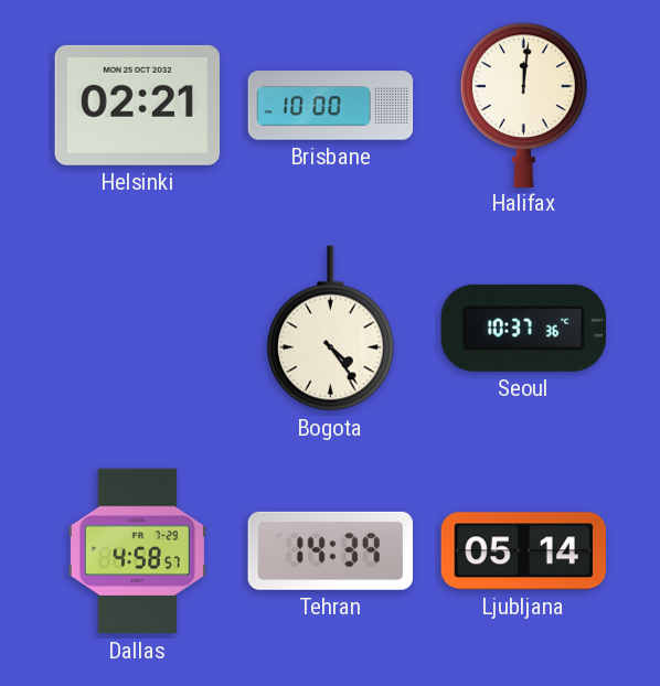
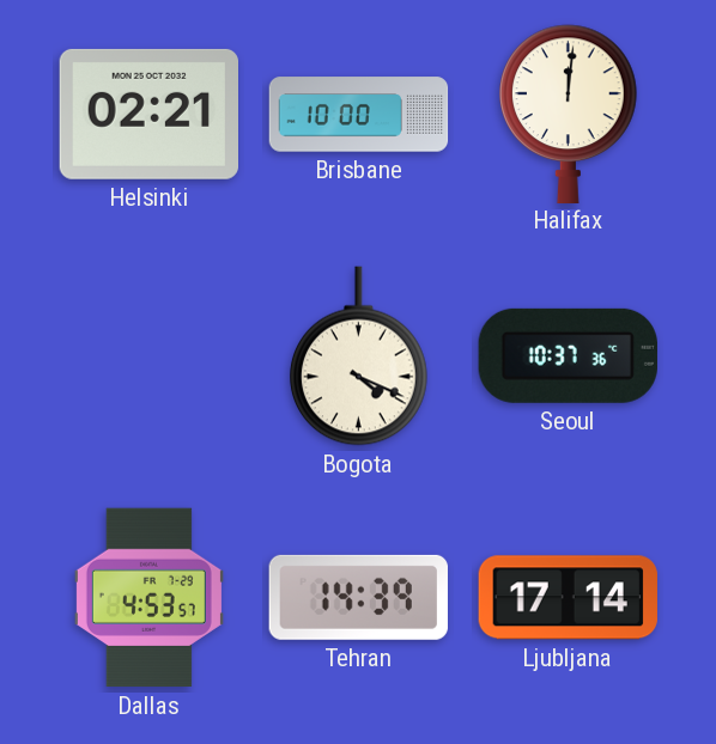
Bogota: 4:24 -> 4:19 (358, 356)
Dallas: 4:58 -> 4:53 (148, 598)
Ljubljana: 05:14 -> 17:14 (568, 598)
